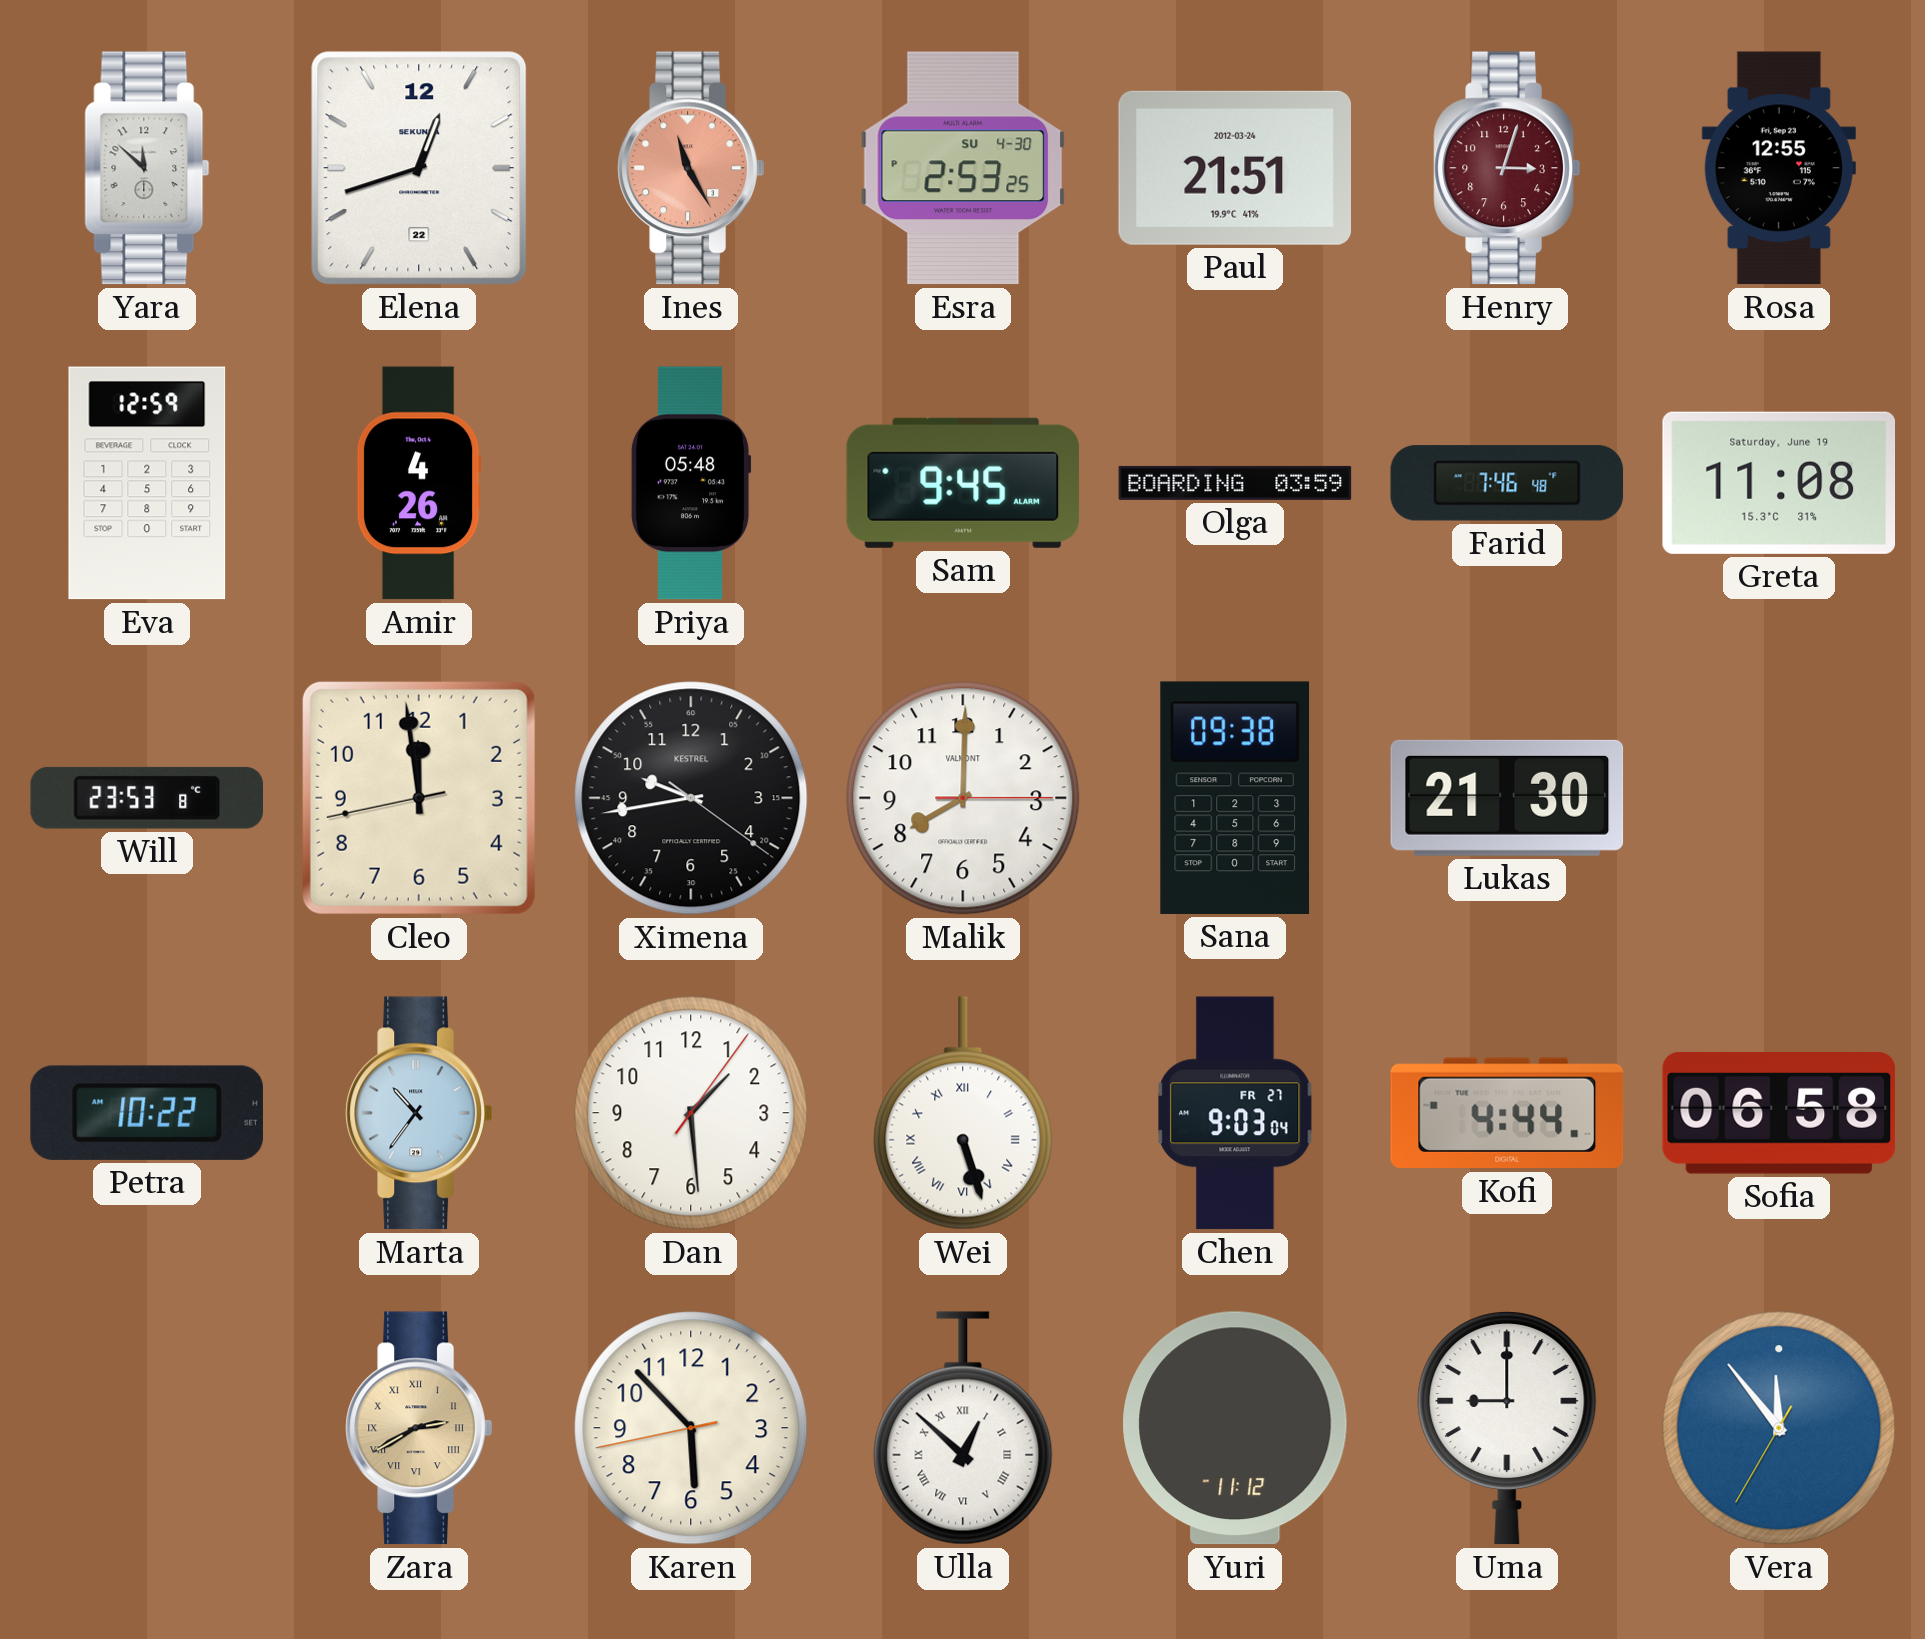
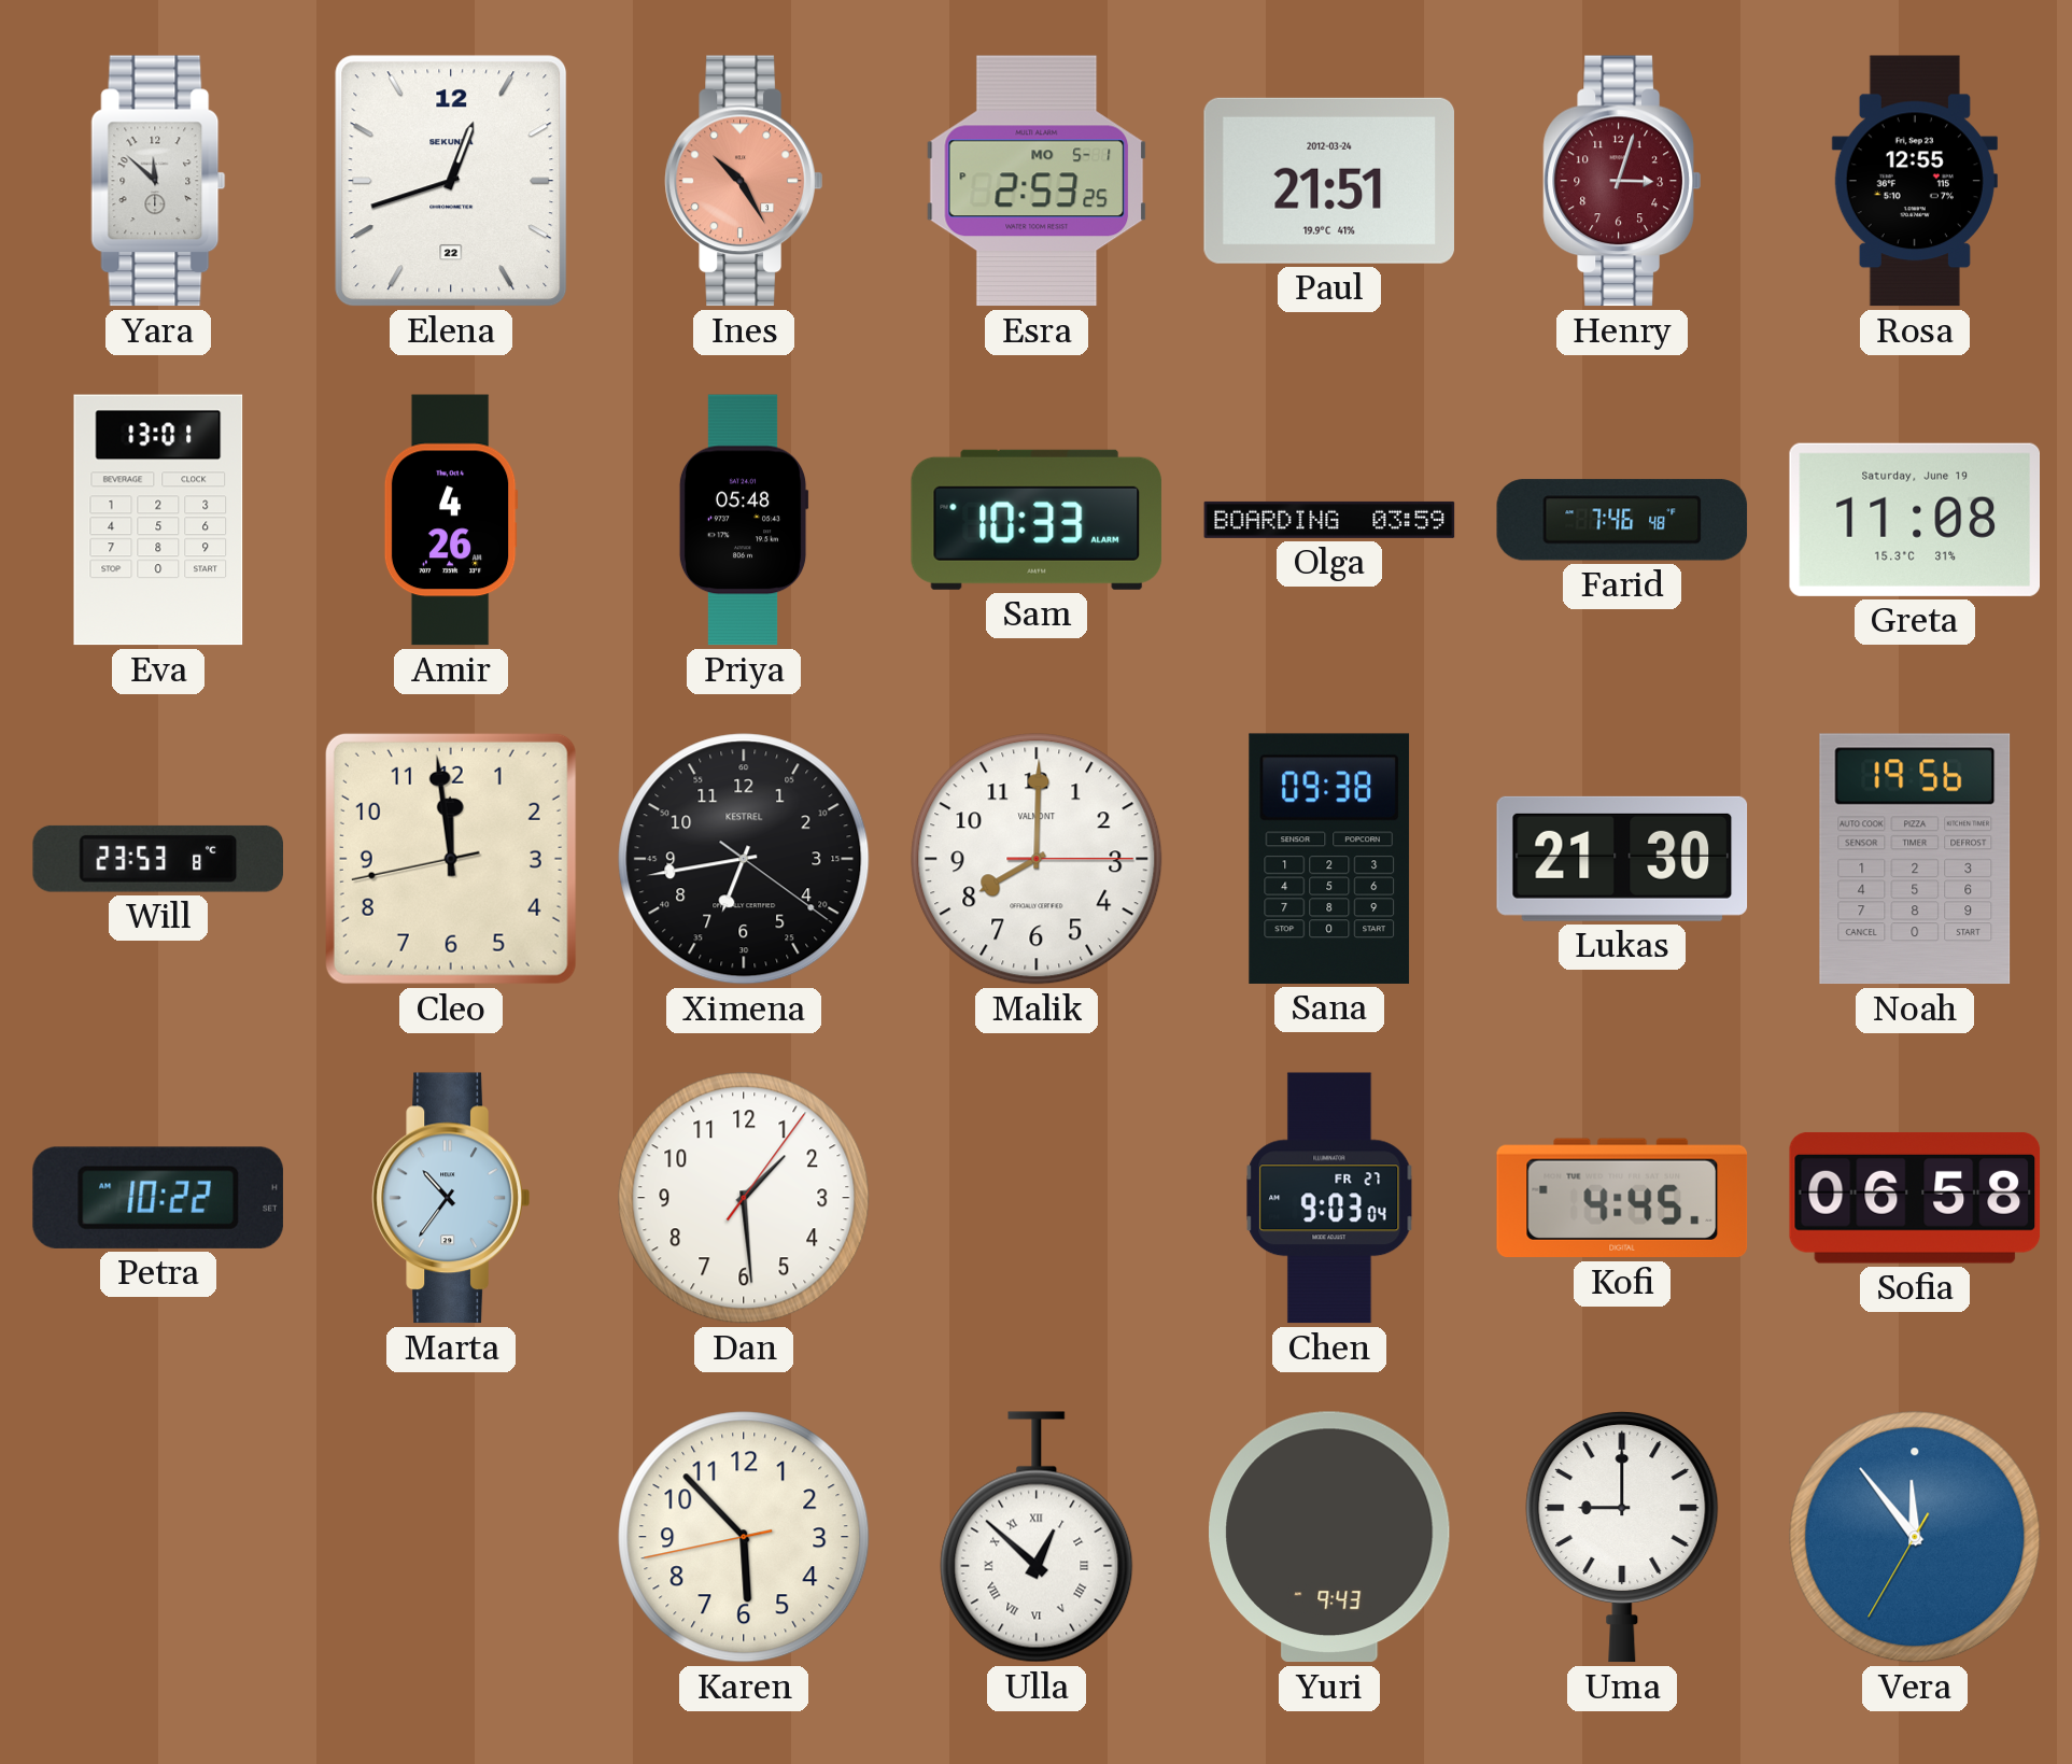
Ines: 11:25 -> 10:25 (744, 181)
Esra date: SU 4-30 -> MO 5-1 (1037, 181)
Eva: 12:59 -> 13:01 (158, 520)
Sam: 9:45 -> 10:33 (1037, 520)
Ximena: 9:43 -> 6:43 (744, 859)
Noah: none -> 19:56 (1915, 859)
Wei: 5:27 -> none (963, 1113)
Kofi: 4:44 -> 4:45 (1622, 1198)
Zara: 2:40 -> none (419, 1428)
Yuri: 11:12 -> 9:43 (1329, 1537)
